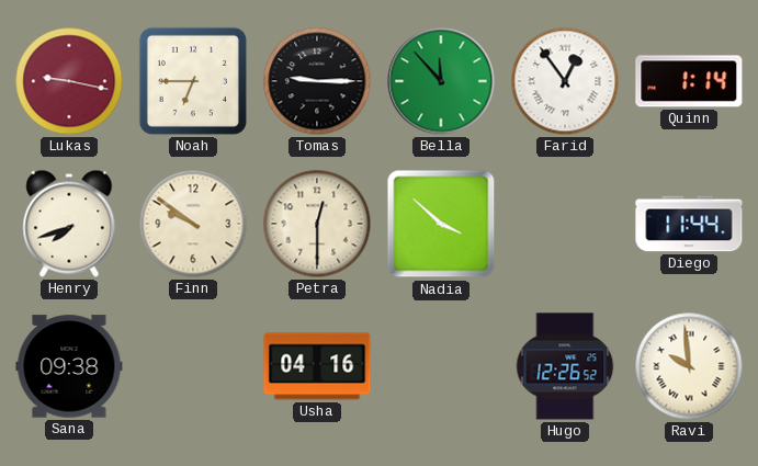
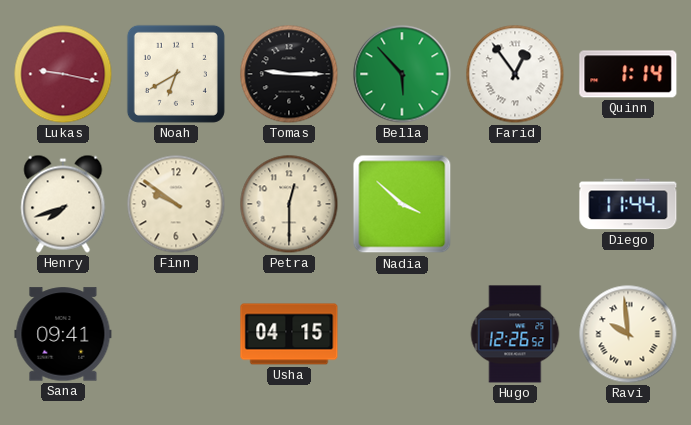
Noah: 6:45 -> 6:40 (176, 74)
Bella: 11:53 -> 5:53 (402, 74)
Sana: 09:38 -> 09:41 (63, 334)
Usha: 04:16 -> 04:15 (289, 334)
